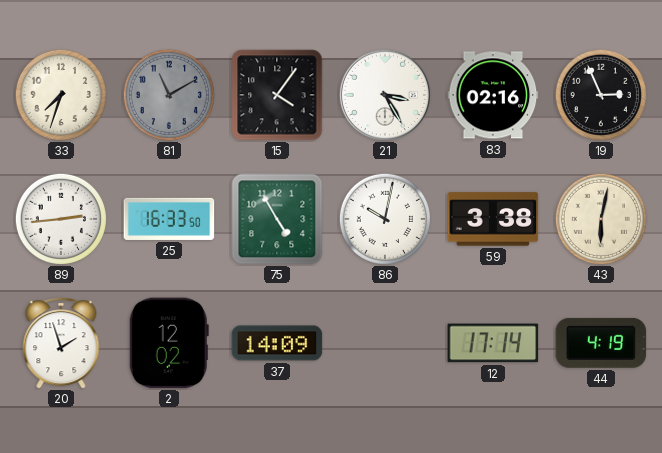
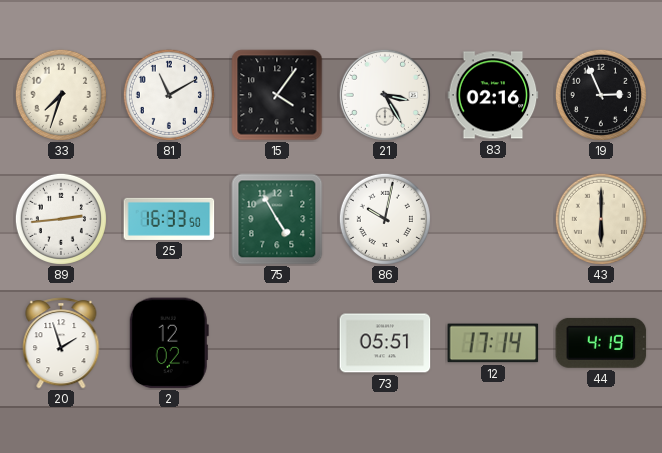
81 dial: grey -> white (169, 95)
59: 3:38 -> none (493, 219)
43: 6:02 -> 6:00 (601, 219)
37: 14:09 -> none (277, 343)
73: none -> 05:51 (385, 343)
